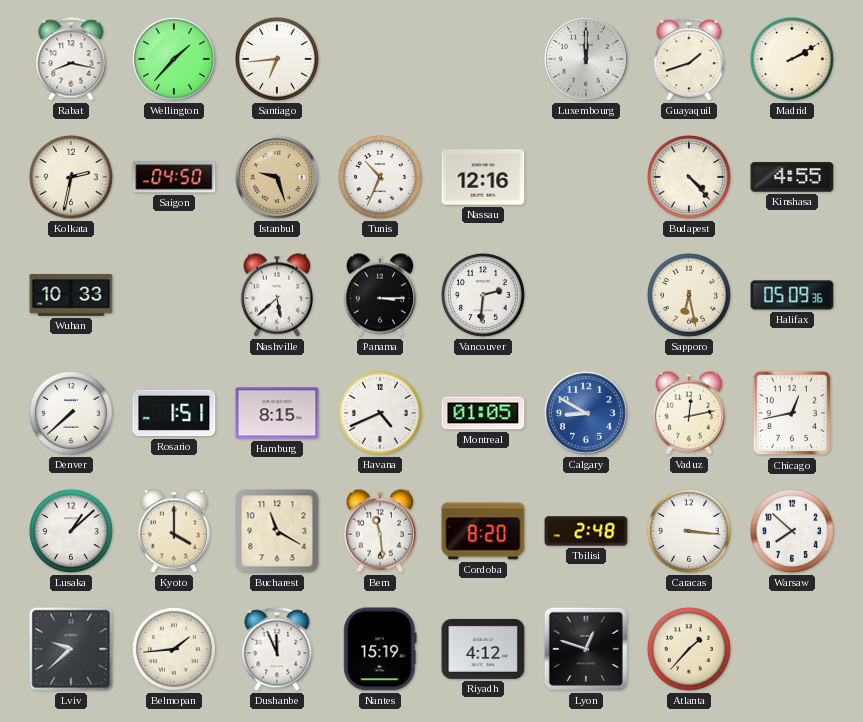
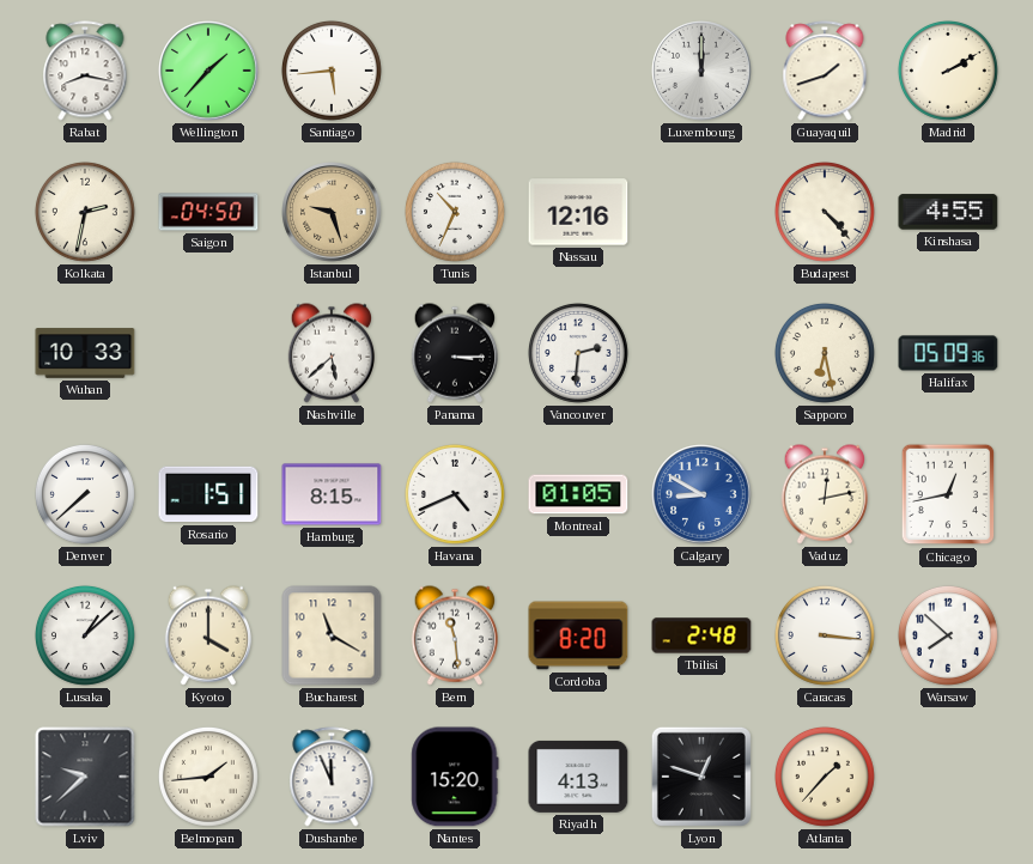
Santiago: 6:44 -> 5:44 (332, 71)
Nantes: 15:19 -> 15:20 (455, 777)
Riyadh: 4:12 -> 4:13 (578, 777)
